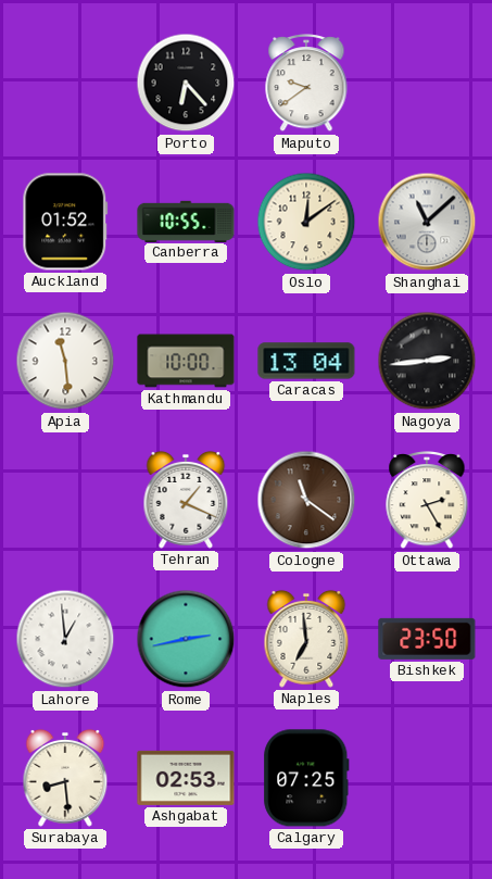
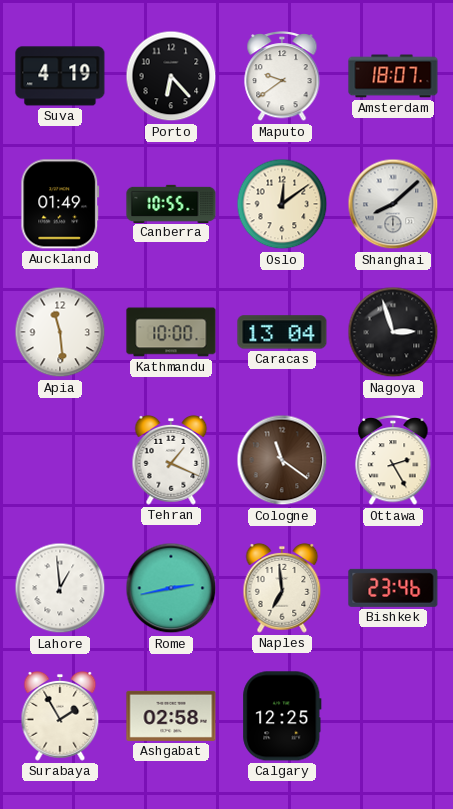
Suva: none -> 4:19 (60, 76)
Amsterdam: none -> 18:07 (393, 76)
Auckland: 01:52 -> 01:49 (60, 204)
Shanghai: 11:08 -> 8:08 (393, 204)
Nagoya: 2:44 -> 2:57 (393, 332)
Bishkek: 23:50 -> 23:46 (393, 588)
Surabaya: 8:29 -> 1:55 (60, 716)
Ashgabat: 02:53 -> 02:58 (171, 716)
Calgary: 07:25 -> 12:25 (282, 716)
